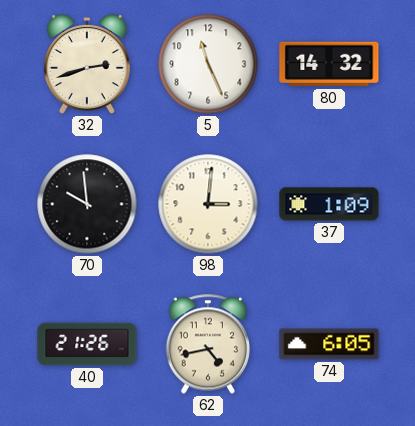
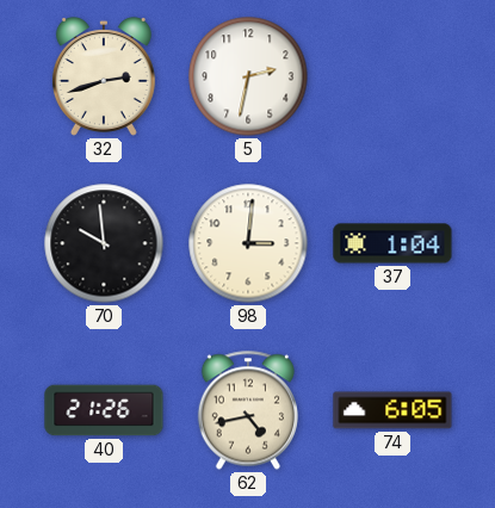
5: 11:26 -> 2:32 (248, 76)
80: 14:32 -> none (329, 64)
37: 1:09 -> 1:04 (392, 243)
